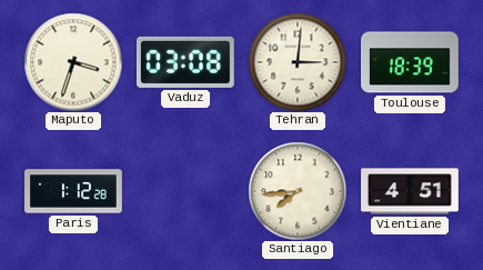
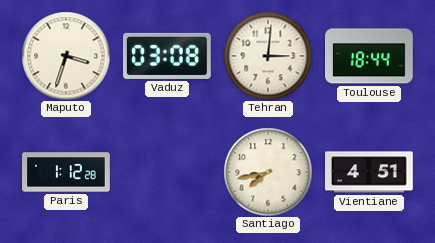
Toulouse: 18:39 -> 18:44 (370, 56)
Santiago: 7:44 -> 7:43 (268, 172)
